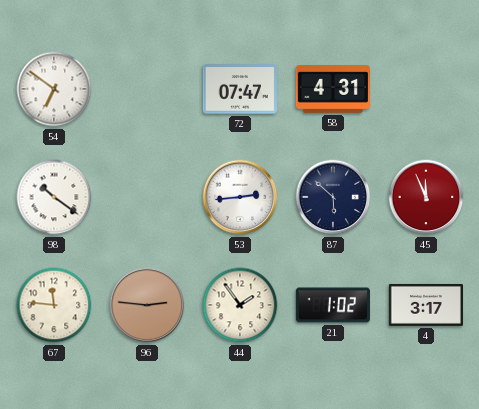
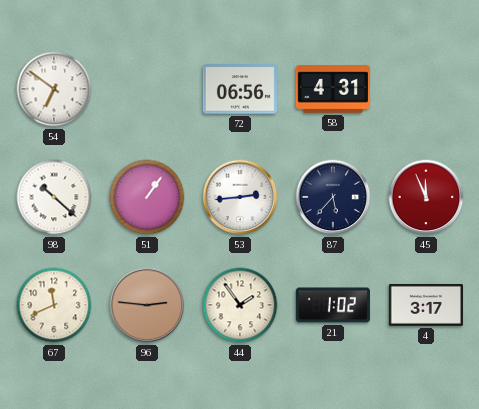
72: 07:47 -> 06:56 (240, 89)
98: 10:21 -> 10:22 (54, 197)
51: none -> 1:06 (147, 197)
87: 5:52 -> 5:37 (333, 197)
67: 11:46 -> 11:41 (54, 305)
